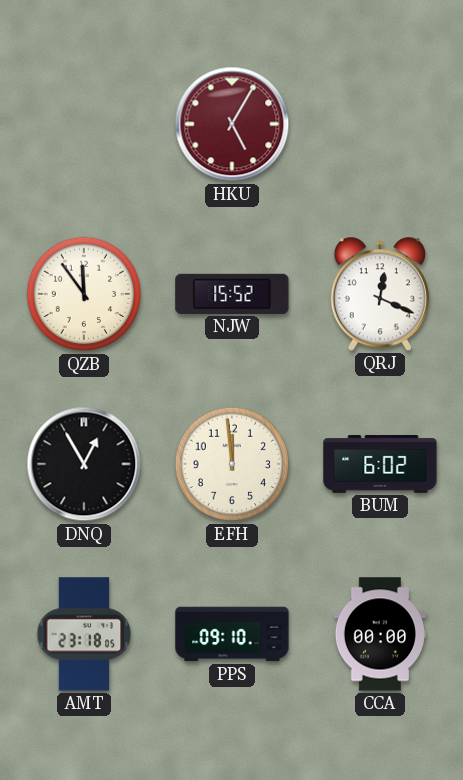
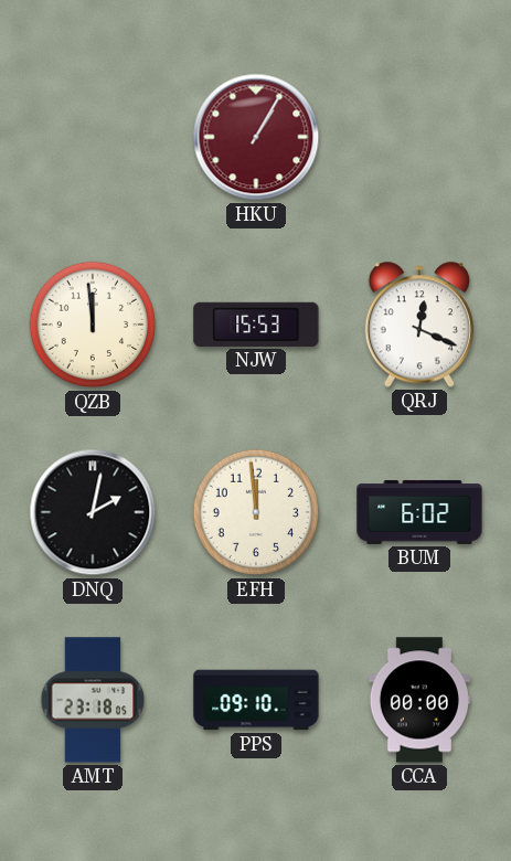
HKU: 5:05 -> 1:05 (256, 137)
QZB: 11:54 -> 11:59 (93, 325)
NJW: 15:52 -> 15:53 (256, 325)
DNQ: 12:55 -> 2:02 (93, 512)
